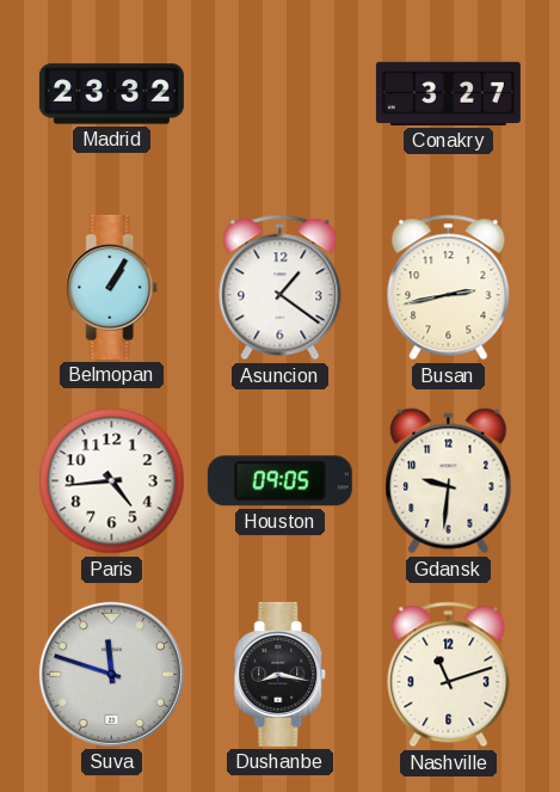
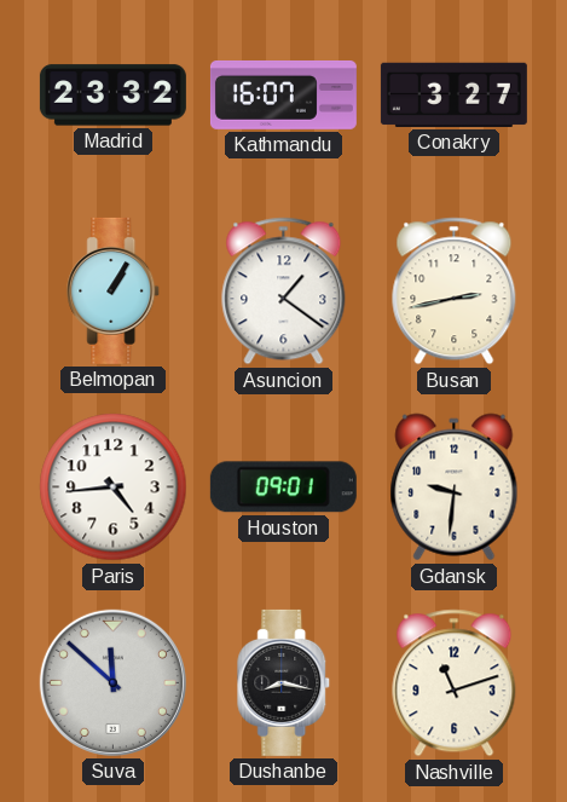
Kathmandu: none -> 16:07 (283, 94)
Houston: 09:05 -> 09:01 (283, 487)
Suva: 11:48 -> 11:52 (112, 682)
